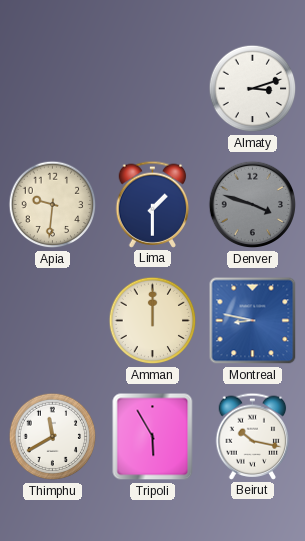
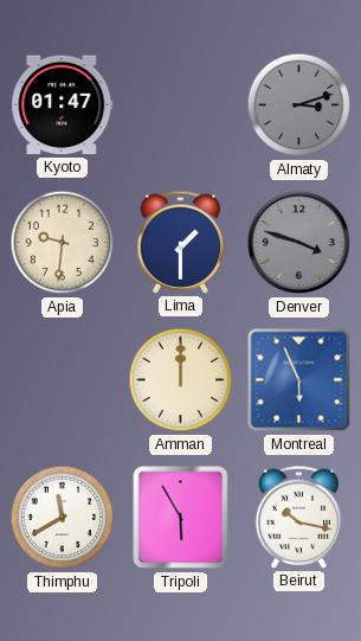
Kyoto: none -> 01:47 (63, 105)
Almaty dial: white -> grey (299, 105)
Montreal: 8:47 -> 5:56 (299, 380)
